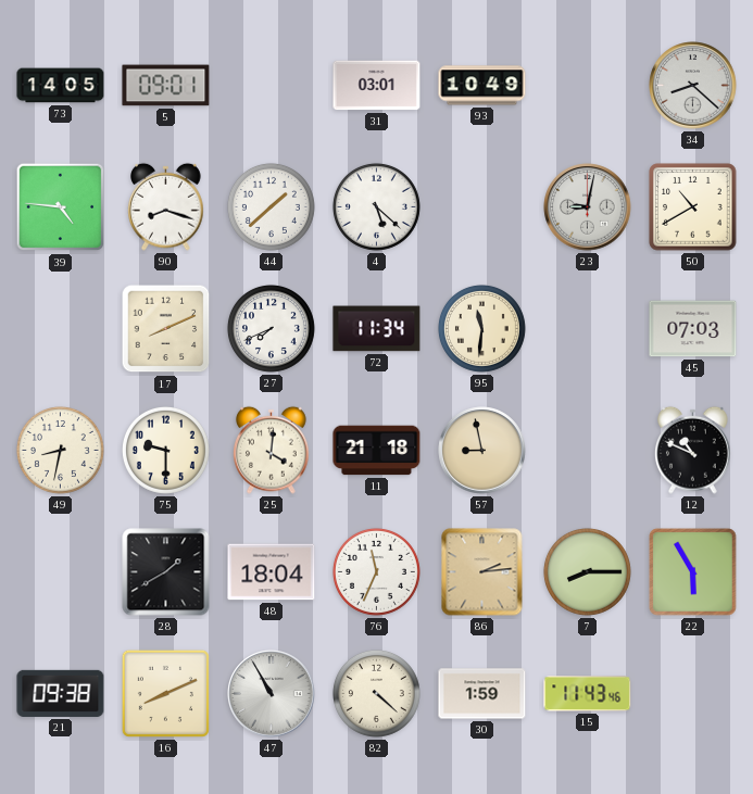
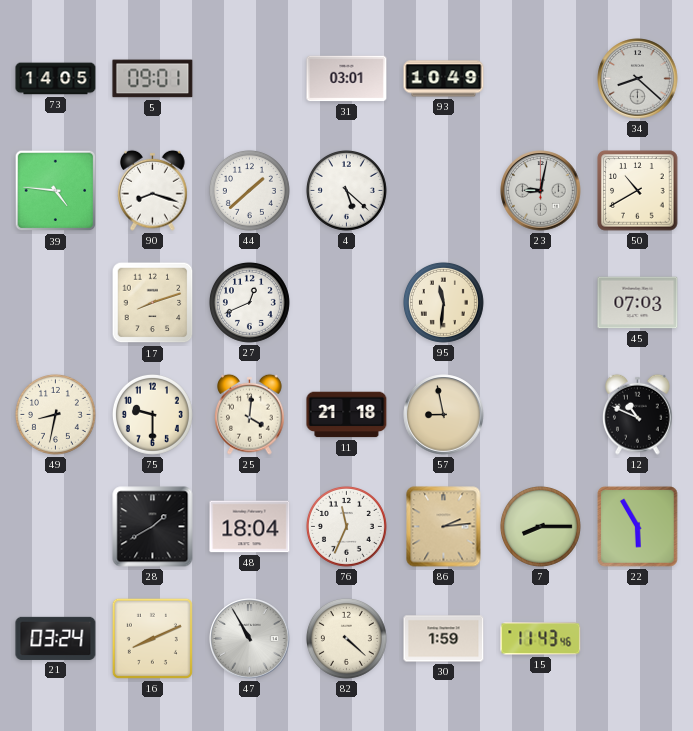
17: 8:11 -> 8:12 (153, 303)
27: 7:41 -> 12:41 (249, 302)
72: 11:34 -> none (377, 329)
21: 09:38 -> 03:24 (56, 638)
